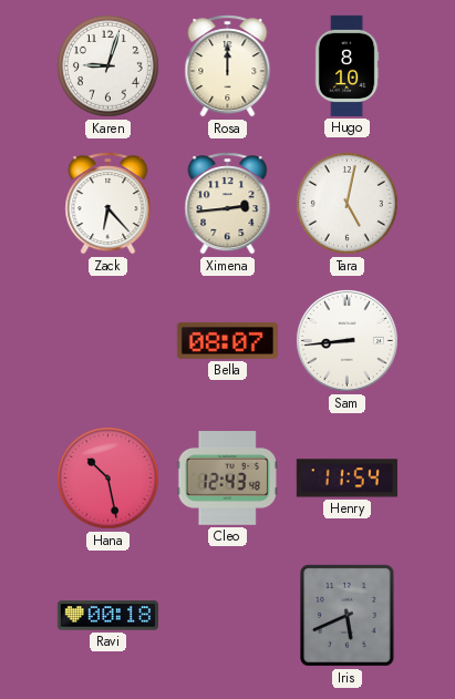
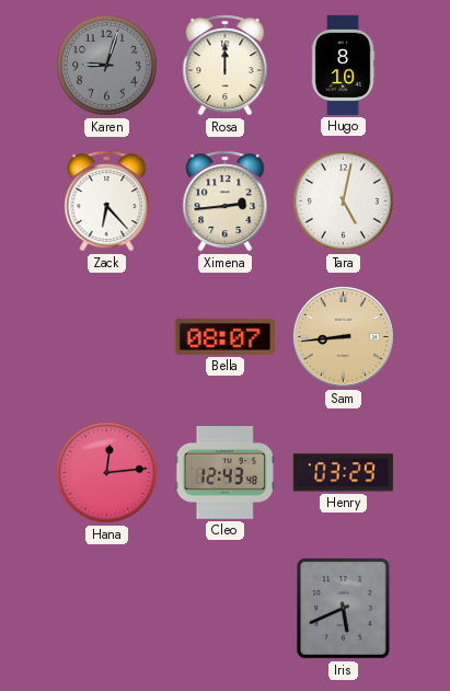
Karen dial: white -> grey (107, 66)
Sam dial: white -> champagne (343, 336)
Hana: 10:28 -> 12:14 (107, 473)
Henry: 11:54 -> 03:29 (343, 473)
Ravi: 00:18 -> none (107, 616)
